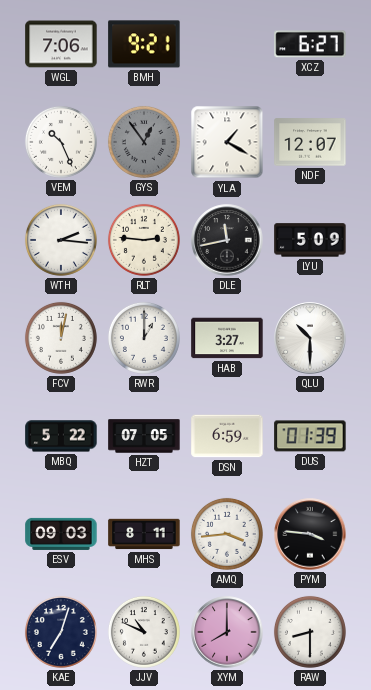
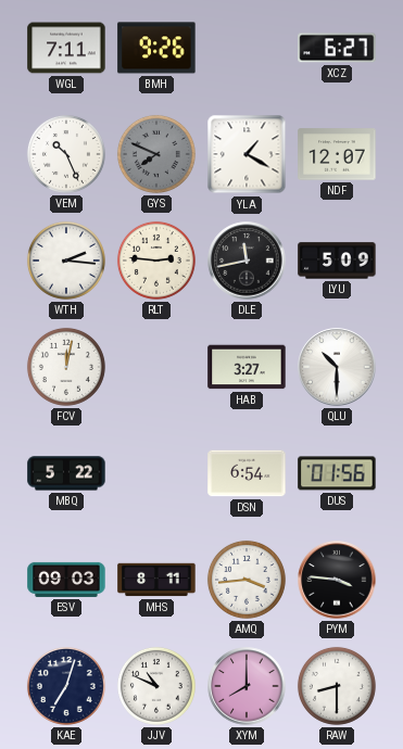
WGL: 7:06 -> 7:11 (66, 48)
BMH: 9:21 -> 9:26 (156, 48)
GYS: 12:54 -> 7:49 (156, 154)
RWR: 1:00 -> none (144, 338)
HZT: 07:05 -> none (144, 436)
DSN: 6:59 -> 6:54 (247, 473)
DUS: 01:39 -> 01:56 (337, 473)
